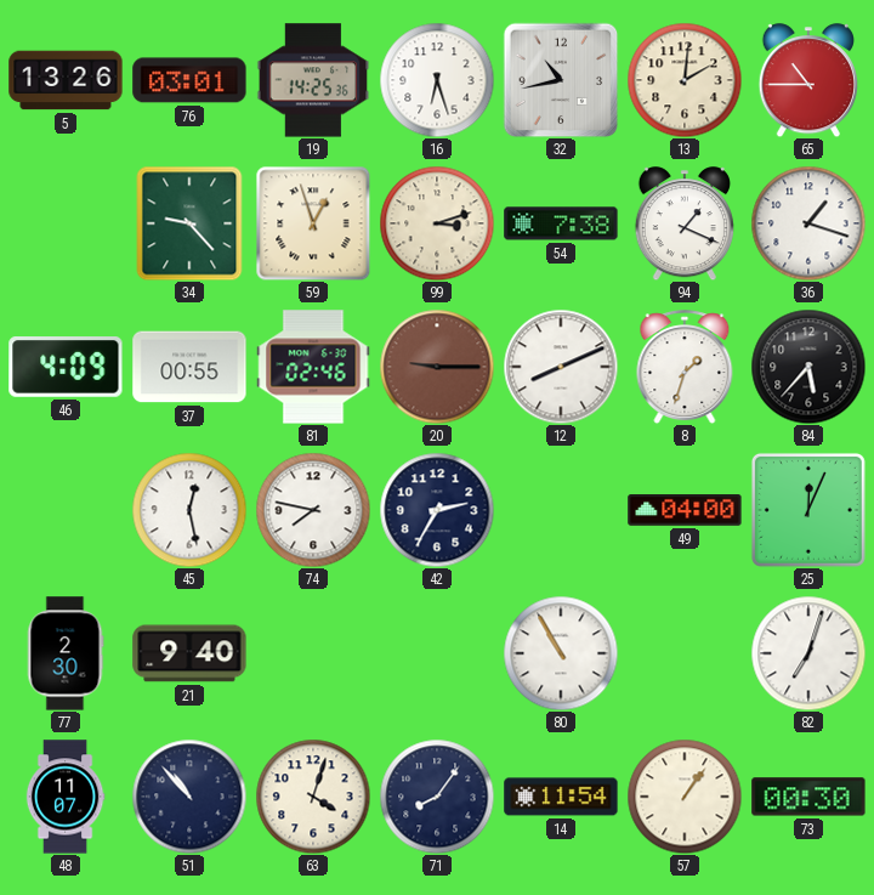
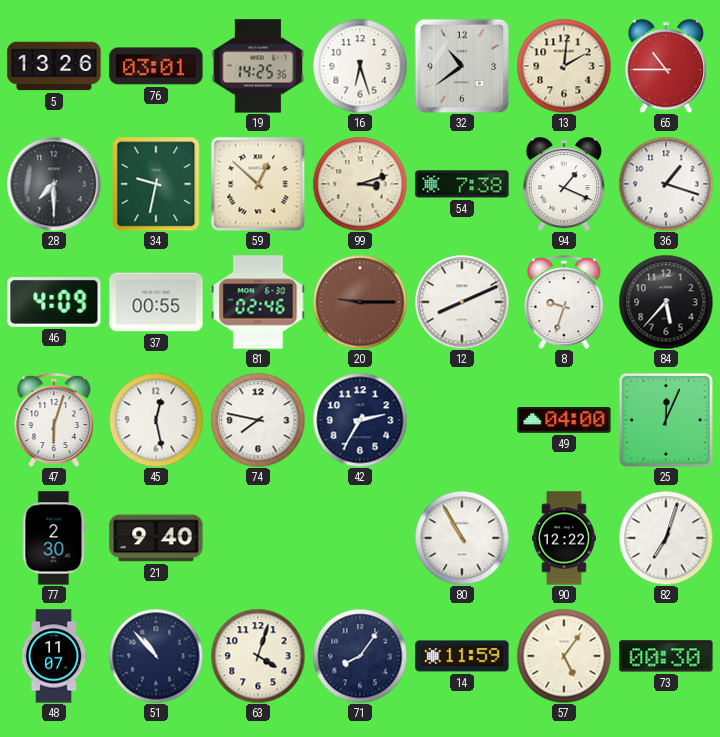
32: 10:43 -> 10:39 (462, 66)
28: none -> 7:30 (54, 184)
34: 9:23 -> 9:32 (156, 184)
59: 12:57 -> 12:52 (258, 184)
8: 1:33 -> 9:33 (564, 302)
47: none -> 6:03 (54, 420)
90: none -> 12:22 (564, 538)
14: 11:54 -> 11:59 (462, 656)
57: 1:06 -> 5:06 (564, 656)
